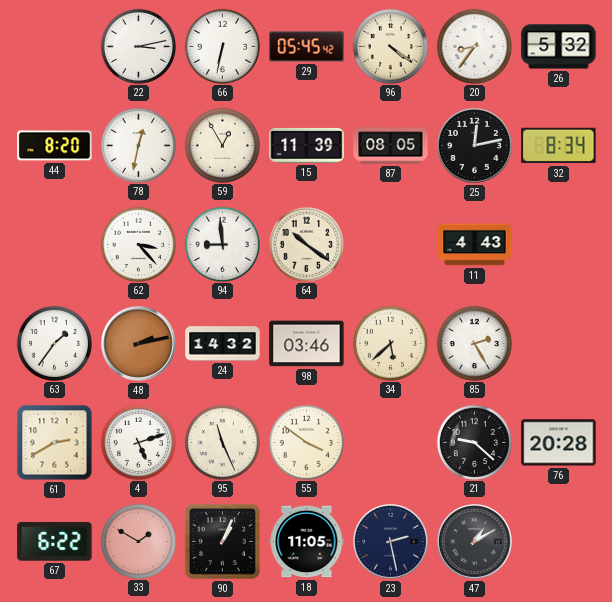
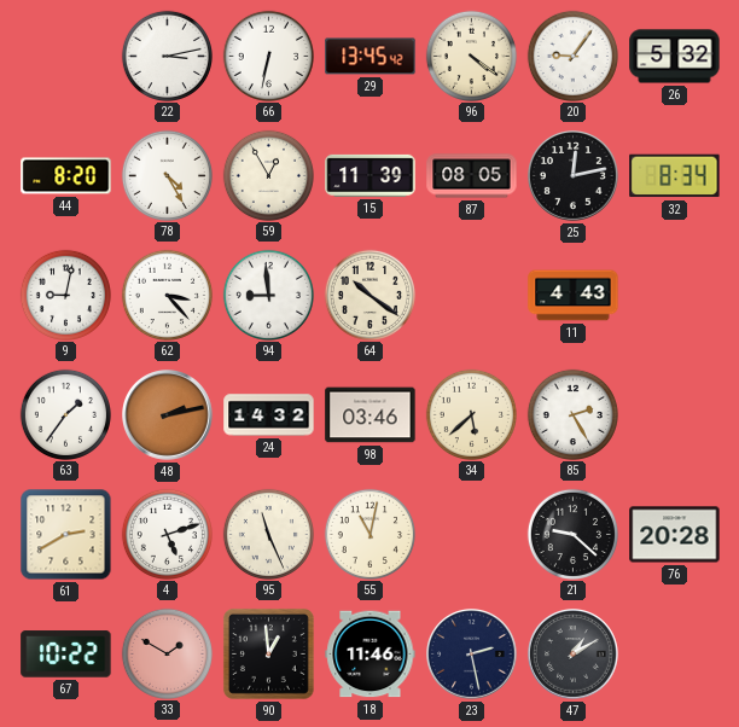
29: 05:45 -> 13:45 (371, 57)
20: 8:36 -> 9:06 (572, 56)
78: 12:32 -> 4:25 (167, 175)
9: none -> 9:02 (65, 295)
55: 3:51 -> 11:02 (369, 534)
67: 6:22 -> 10:22 (66, 655)
90: 1:04 -> 12:59 (268, 653)
18: 11:05 -> 11:46 (371, 655)
